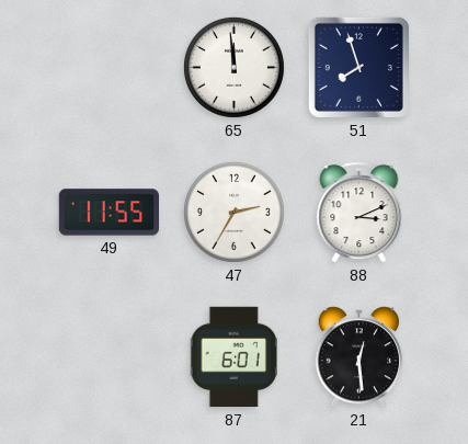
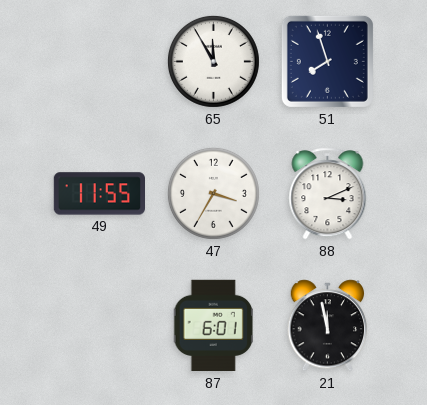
65: 11:59 -> 11:55 (213, 61)
47: 2:35 -> 3:35 (213, 193)
21: 12:29 -> 11:58 (328, 326)
